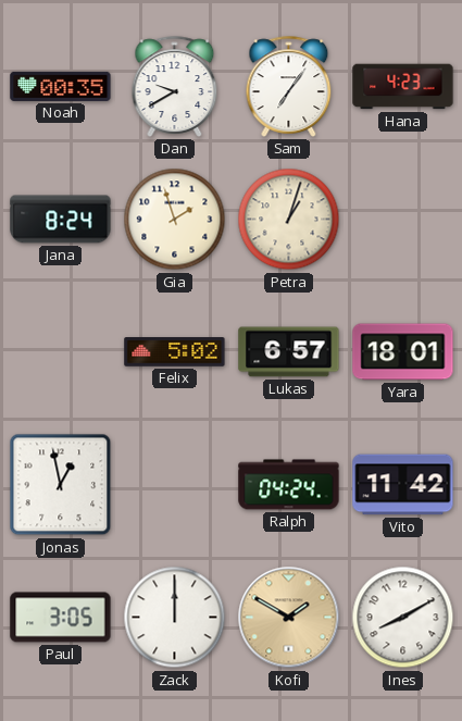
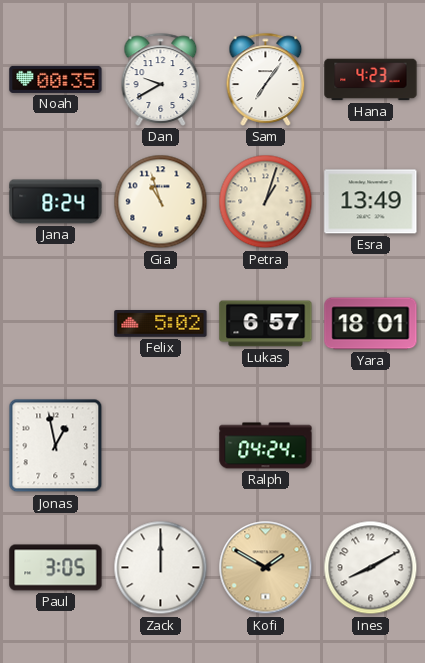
Gia: 1:57 -> 10:57 (161, 202)
Esra: none -> 13:49 (371, 202)
Vito: 11:42 -> none (403, 485)
